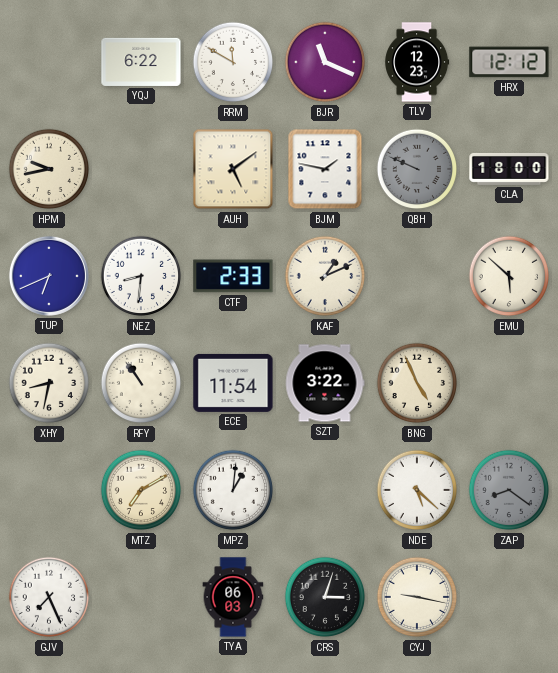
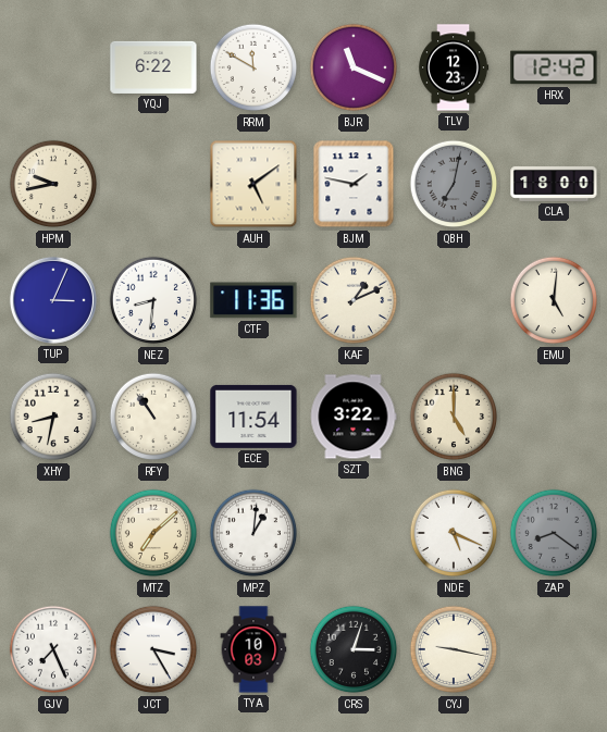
HRX: 12:12 -> 12:42 (554, 67)
QBH: 9:49 -> 7:02 (454, 184)
TUP: 6:41 -> 3:04 (53, 300)
CTF: 2:33 -> 11:36 (253, 300)
EMU: 5:52 -> 5:01 (554, 300)
BNG: 4:56 -> 5:00 (454, 417)
MTZ: 7:10 -> 7:08 (153, 533)
NDE: 5:22 -> 5:19 (454, 533)
JCT: none -> 3:25 (153, 649)
TYA: 06:03 -> 10:03 (253, 649)
